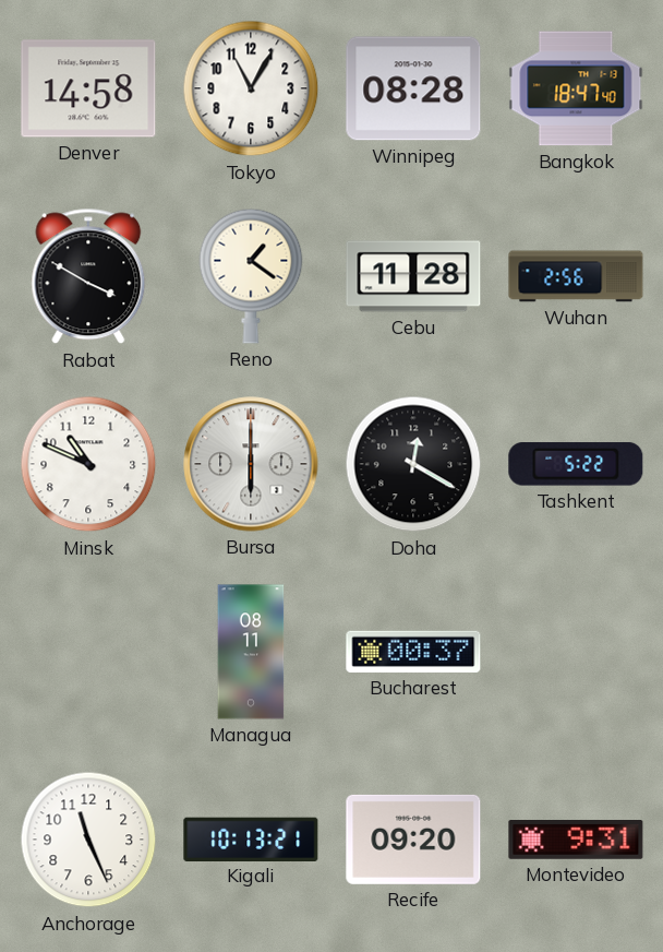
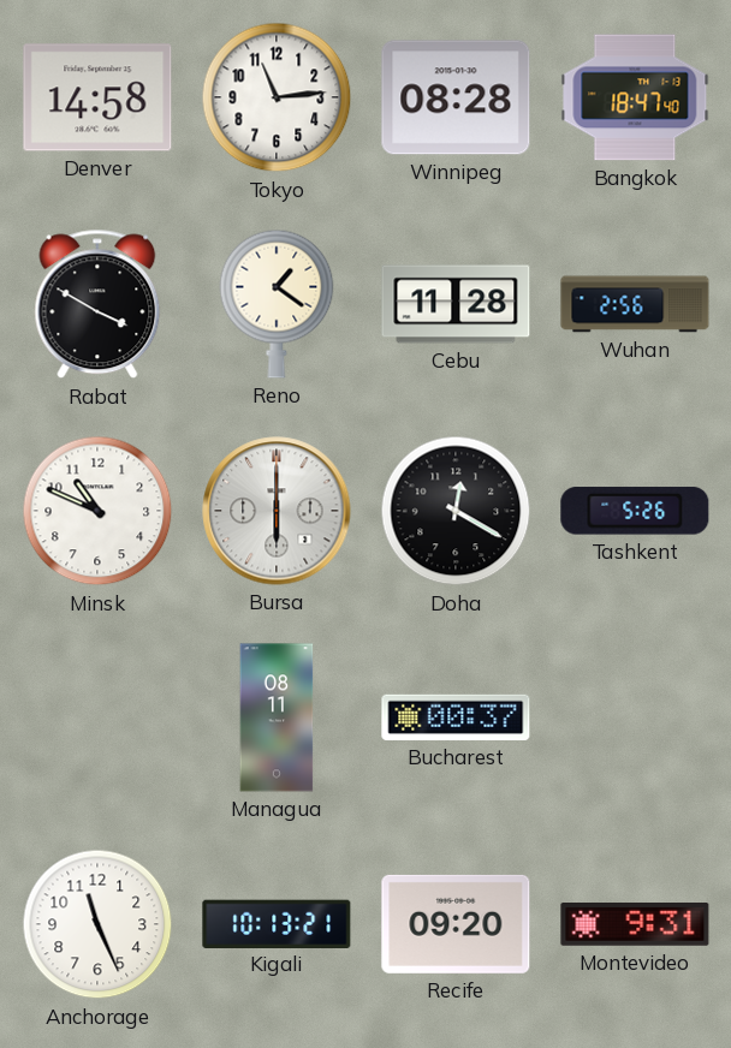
Tokyo: 11:05 -> 11:14 (277, 97)
Tashkent: 5:22 -> 5:26 (635, 511)
